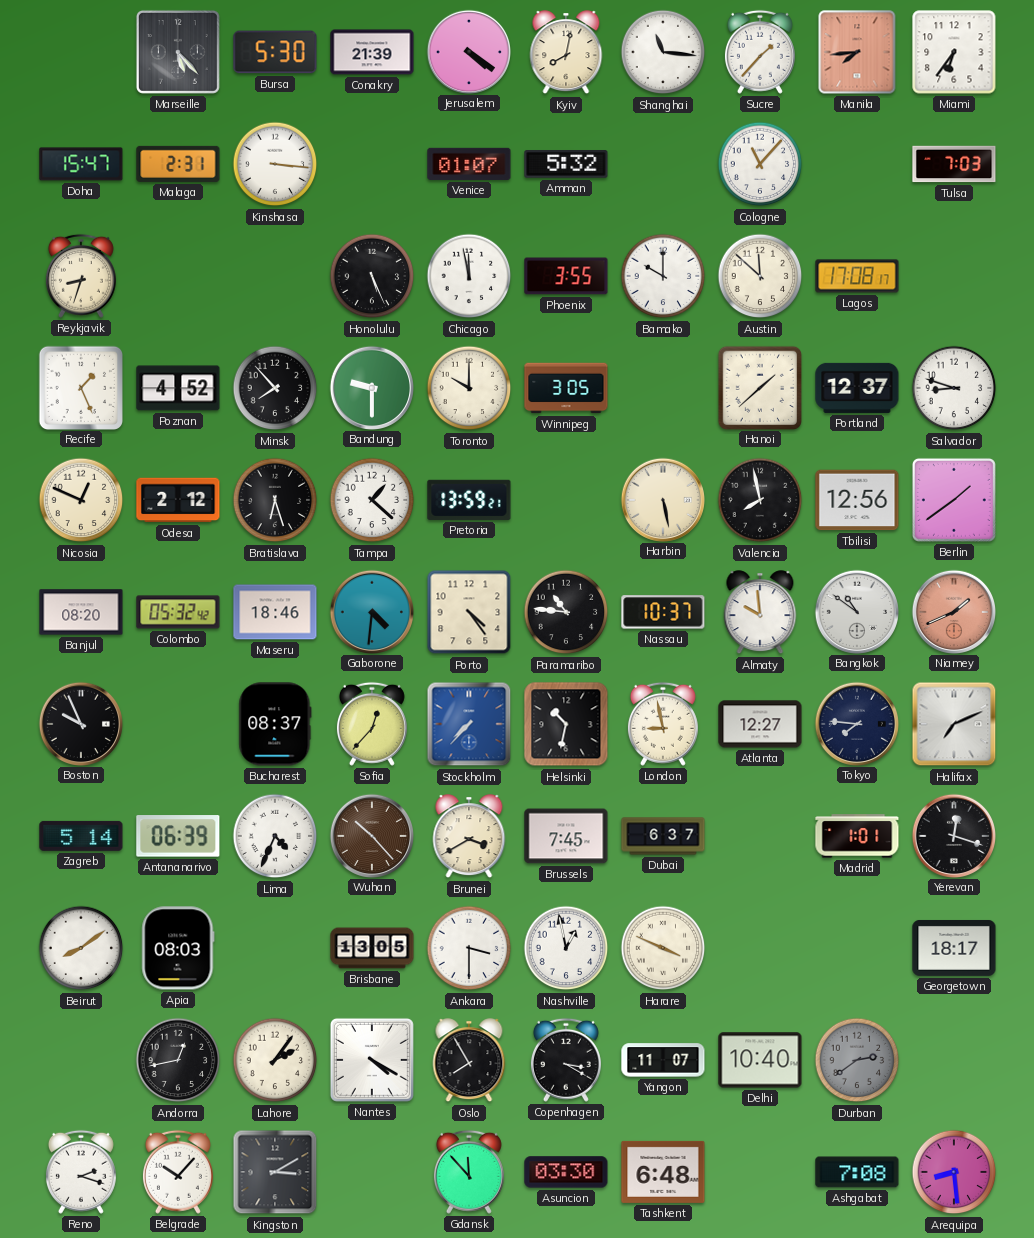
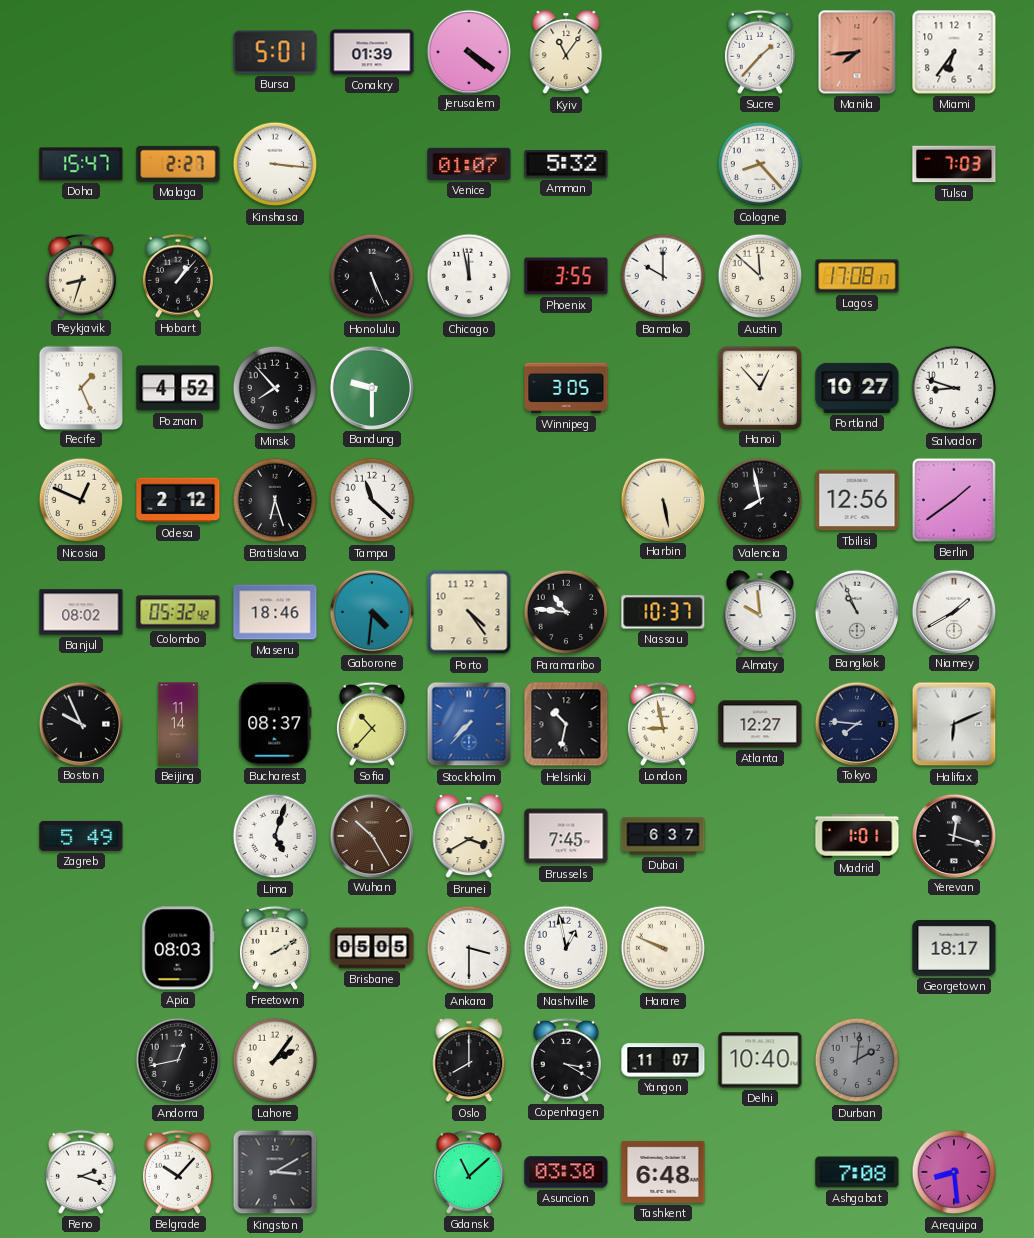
Marseille: 5:23 -> none (178, 52)
Bursa: 5:30 -> 5:01 (275, 52)
Conakry: 21:39 -> 01:39 (372, 52)
Kyiv: 8:02 -> 11:06 (566, 53)
Shanghai: 11:16 -> none (663, 52)
Malaga: 2:31 -> 2:27 (178, 164)
Cologne: 11:07 -> 8:23 (760, 164)
Hobart: none -> 1:07 (178, 276)
Toronto: 10:00 -> none (469, 388)
Hanoi: 1:38 -> 12:53 (759, 387)
Portland: 12:37 -> 10:27 (857, 388)
Tampa: 1:22 -> 11:22 (372, 500)
Pretoria: 13:59 -> none (469, 500)
Banjul: 08:20 -> 08:02 (81, 612)
Bangkok: 10:51 -> 10:56 (856, 611)
Niamey: 1:41 -> 1:40 (953, 611)
Niamey dial: salmon -> white (953, 611)
Beijing: none -> 11:14 (178, 724)
Sofia: 12:37 -> 10:37 (372, 724)
Halifax: 7:11 -> 6:11 (954, 724)
Zagreb: 5:14 -> 5:49 (81, 836)
Antananarivo: 06:39 -> none (178, 836)
Lima: 4:34 -> 5:03 (275, 836)
Wuhan: 10:23 -> 10:25 (371, 835)
Beirut: 8:09 -> none (81, 948)
Freetown: none -> 2:10 (275, 948)
Brisbane: 13:05 -> 05:05 (372, 948)
Harare: 3:49 -> 9:49 (663, 948)
Nantes: 4:20 -> none (372, 1060)
Oslo: 7:55 -> 8:00 (469, 1061)
Durban: 2:39 -> 2:01 (857, 1060)
Gdansk: 11:53 -> 11:08 (469, 1172)
